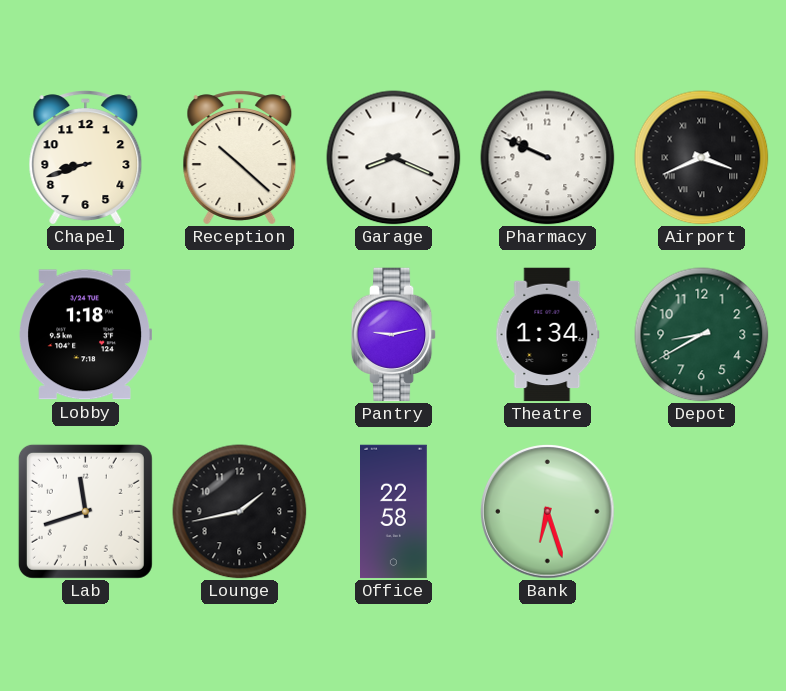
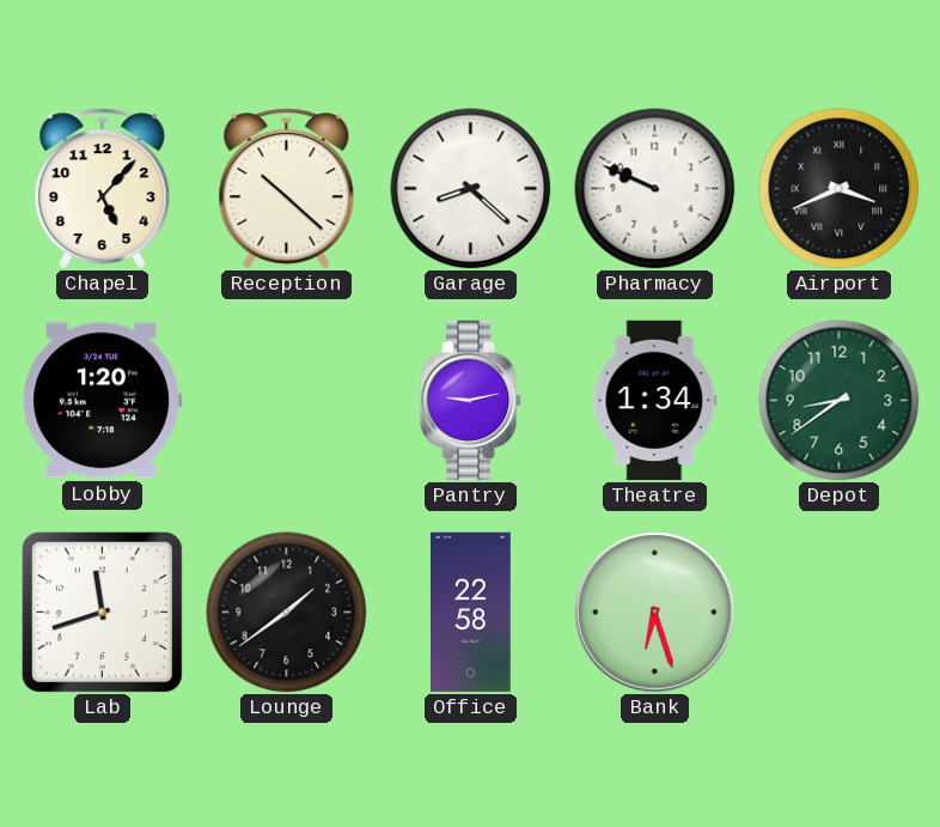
Chapel: 8:42 -> 5:07 (103, 189)
Garage: 8:19 -> 8:22 (471, 189)
Lobby: 1:18 -> 1:20 (102, 401)
Depot: 8:40 -> 8:39 (840, 401)
Lounge: 1:43 -> 1:39 (287, 613)
